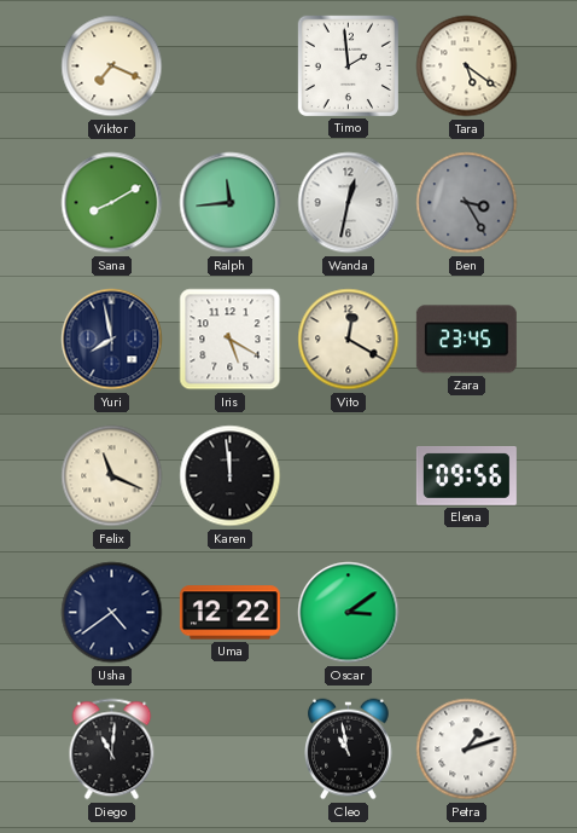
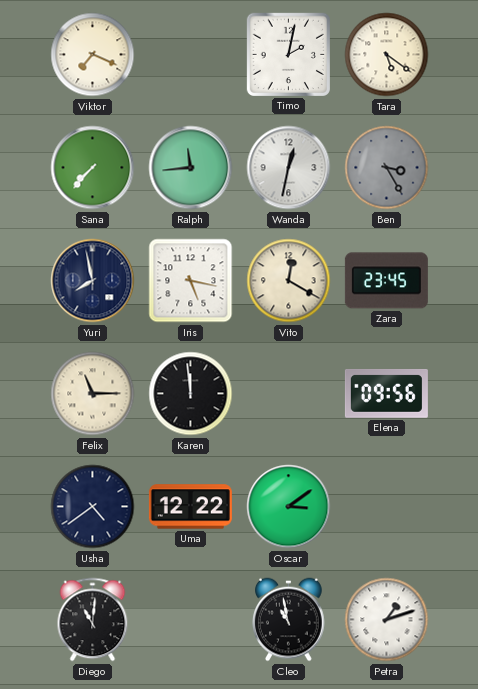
Timo: 1:59 -> 2:02 (288, 54)
Sana: 8:10 -> 7:37 (93, 168)
Iris: 5:20 -> 5:17 (191, 281)
Felix: 11:19 -> 11:15 (93, 394)
